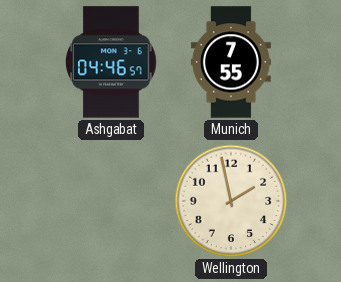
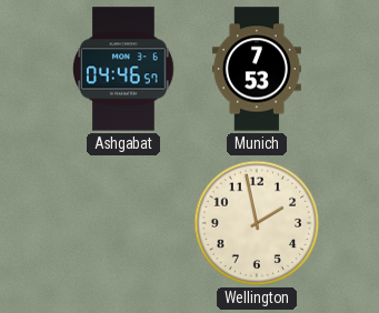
Munich: 7:55 -> 7:53 (257, 69)
